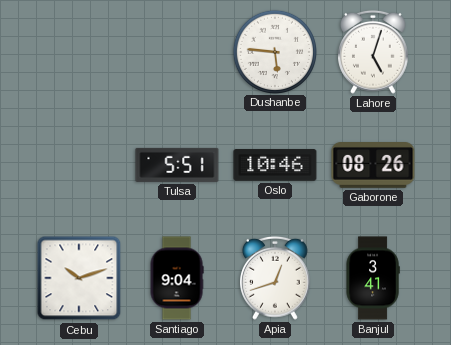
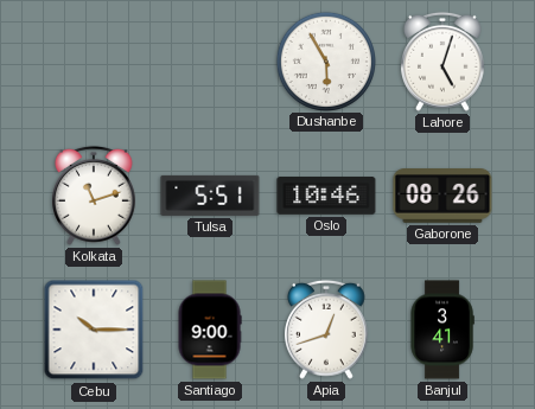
Dushanbe: 5:46 -> 5:55 (325, 60)
Kolkata: none -> 11:12 (95, 196)
Cebu: 10:12 -> 10:15 (94, 330)
Santiago: 9:04 -> 9:00 (210, 330)
